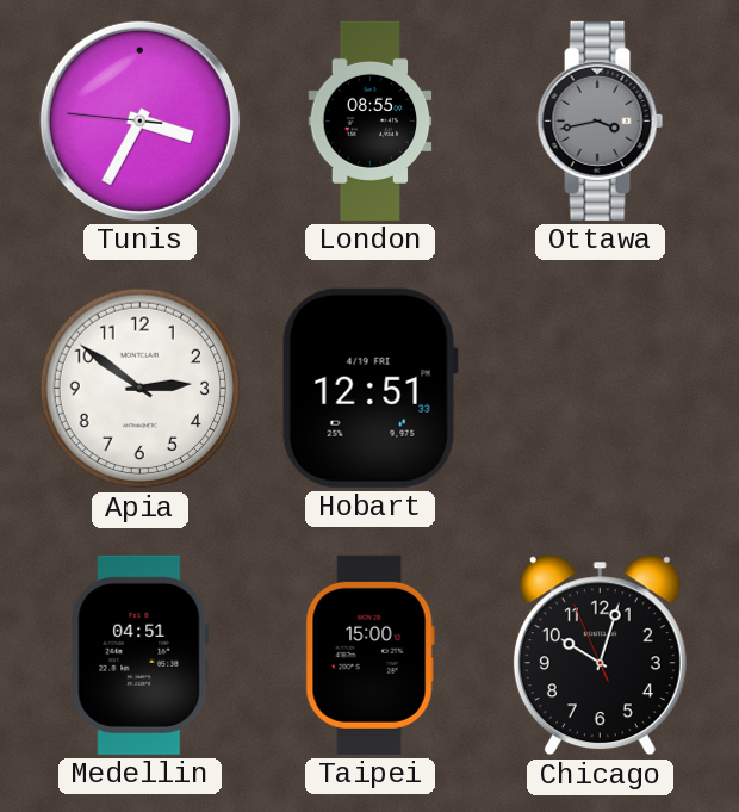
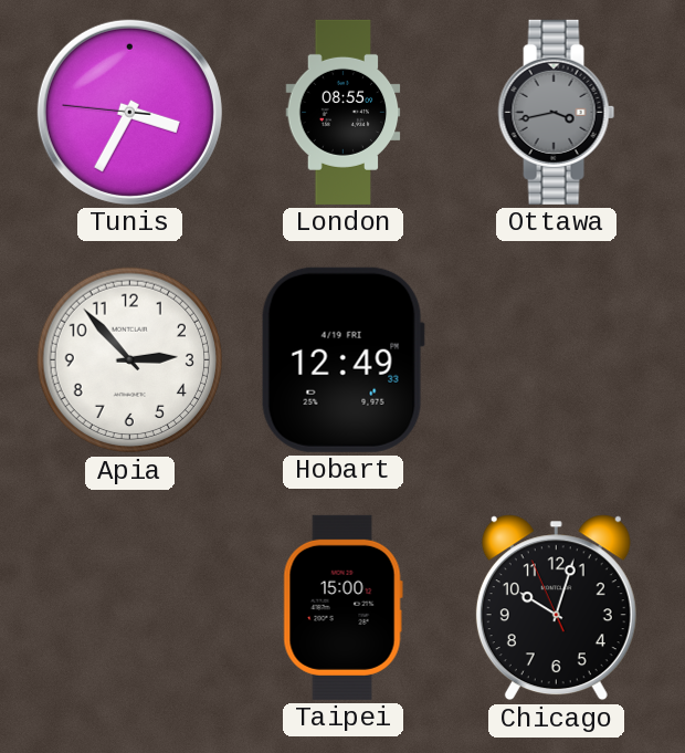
Apia: 2:51 -> 2:53 (130, 360)
Hobart: 12:51 -> 12:49 (342, 359)
Medellin: 04:51 -> none (139, 655)
